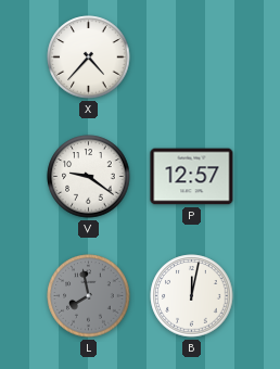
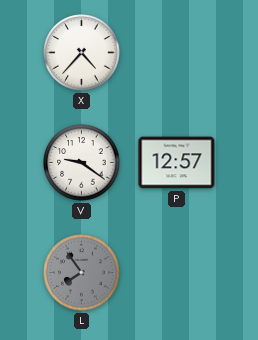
L: 7:58 -> 7:54 (82, 273)
B: 12:02 -> none (192, 296)
